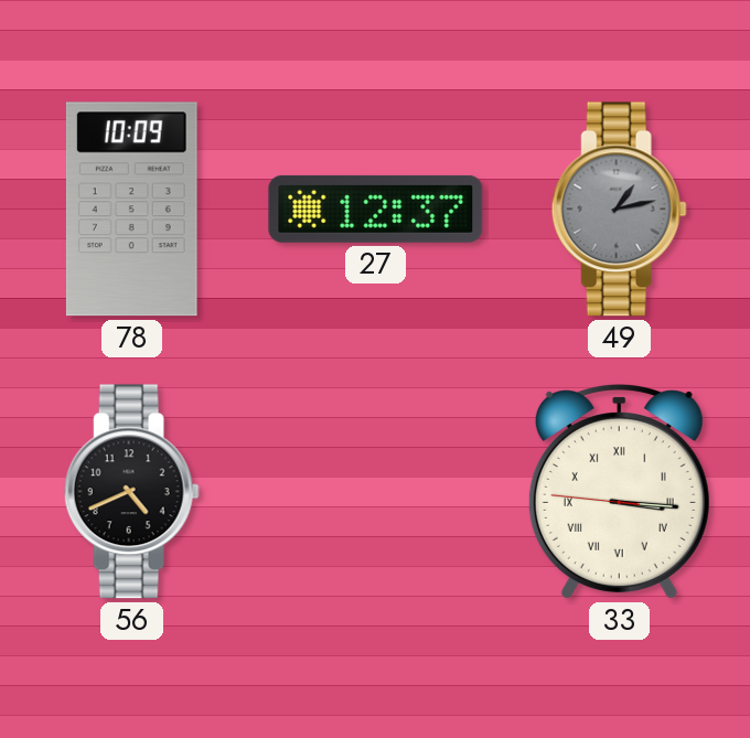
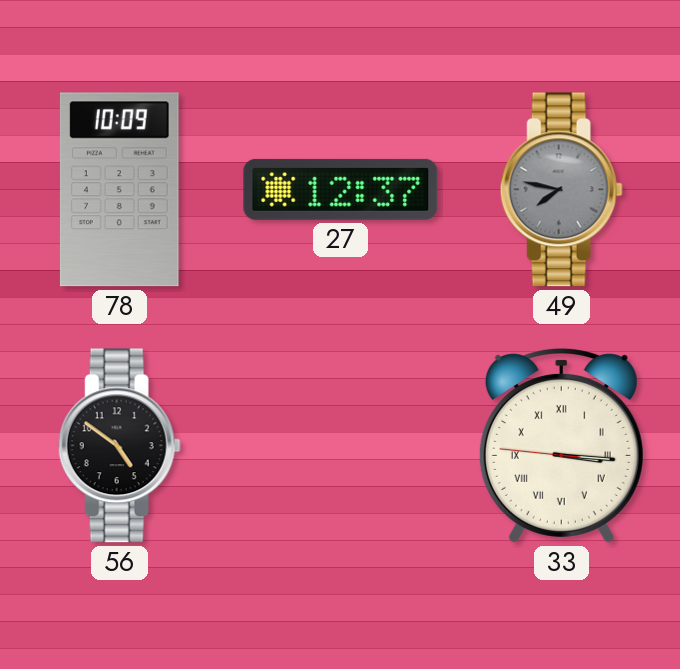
49: 1:13 -> 7:47 (561, 190)
56: 4:41 -> 4:51 (119, 446)
